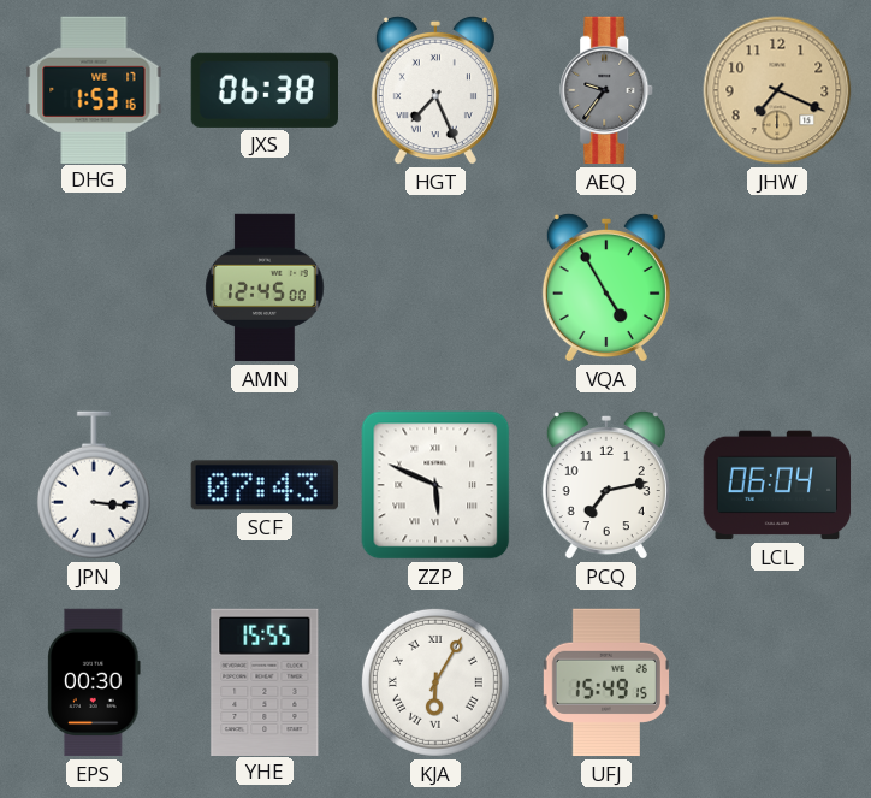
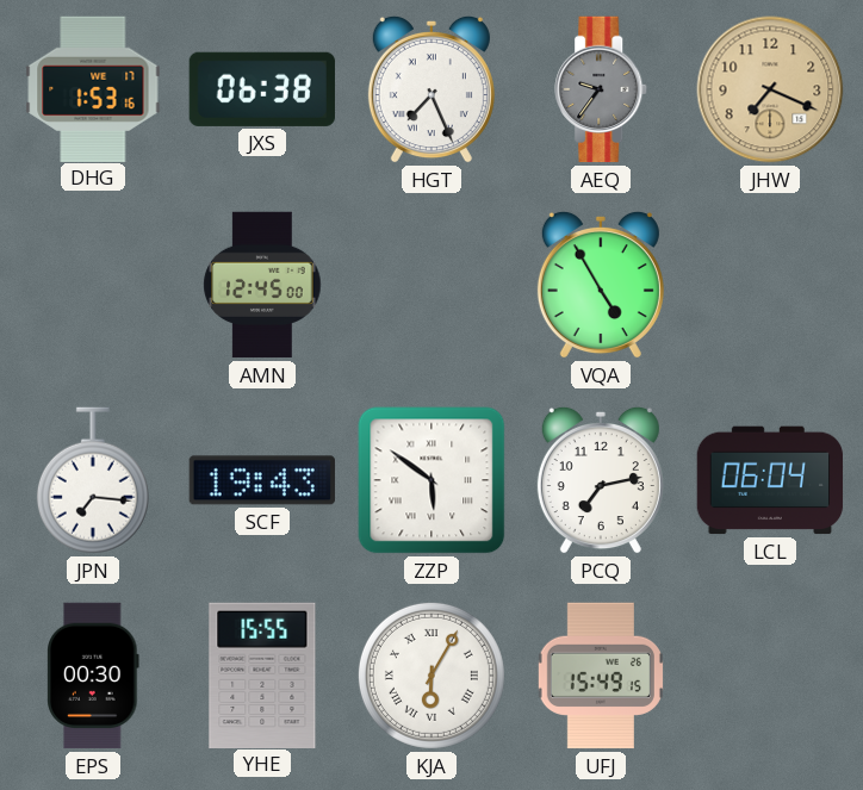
JPN: 3:16 -> 7:16 (93, 480)
SCF: 07:43 -> 19:43 (262, 480)
ZZP: 5:49 -> 5:51 (431, 480)
